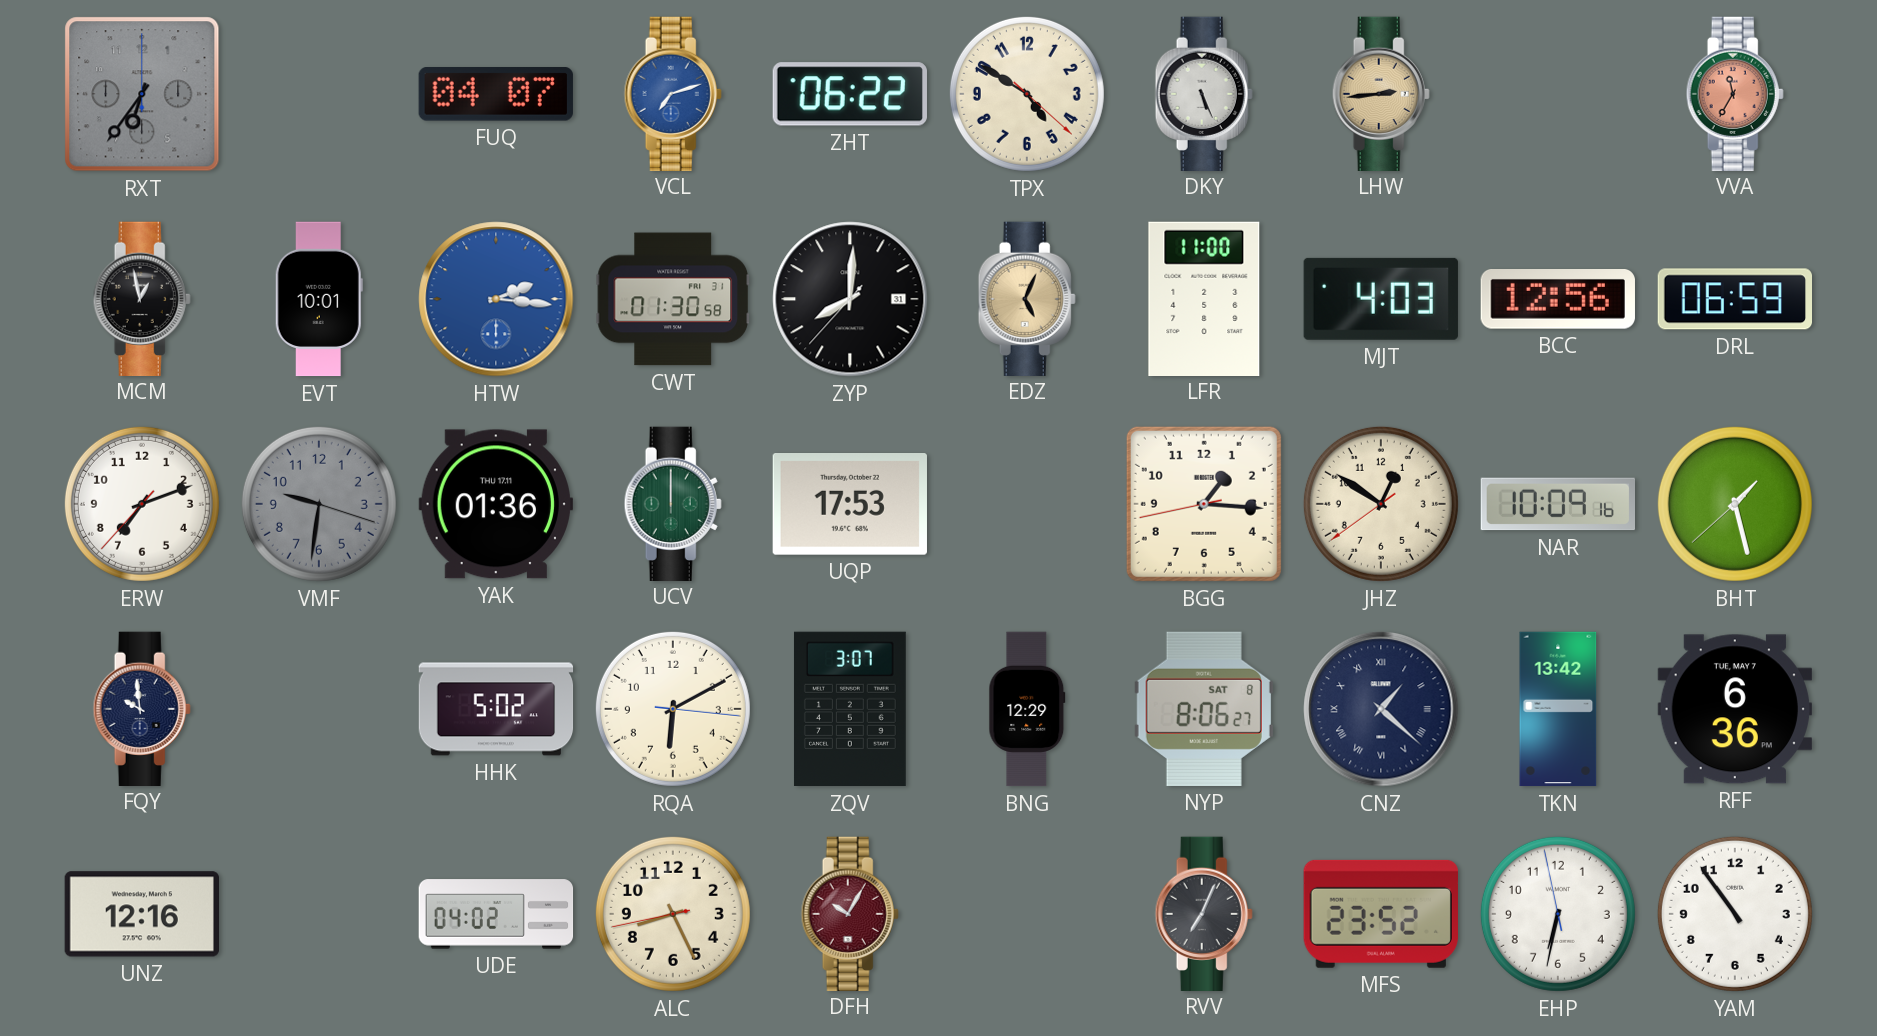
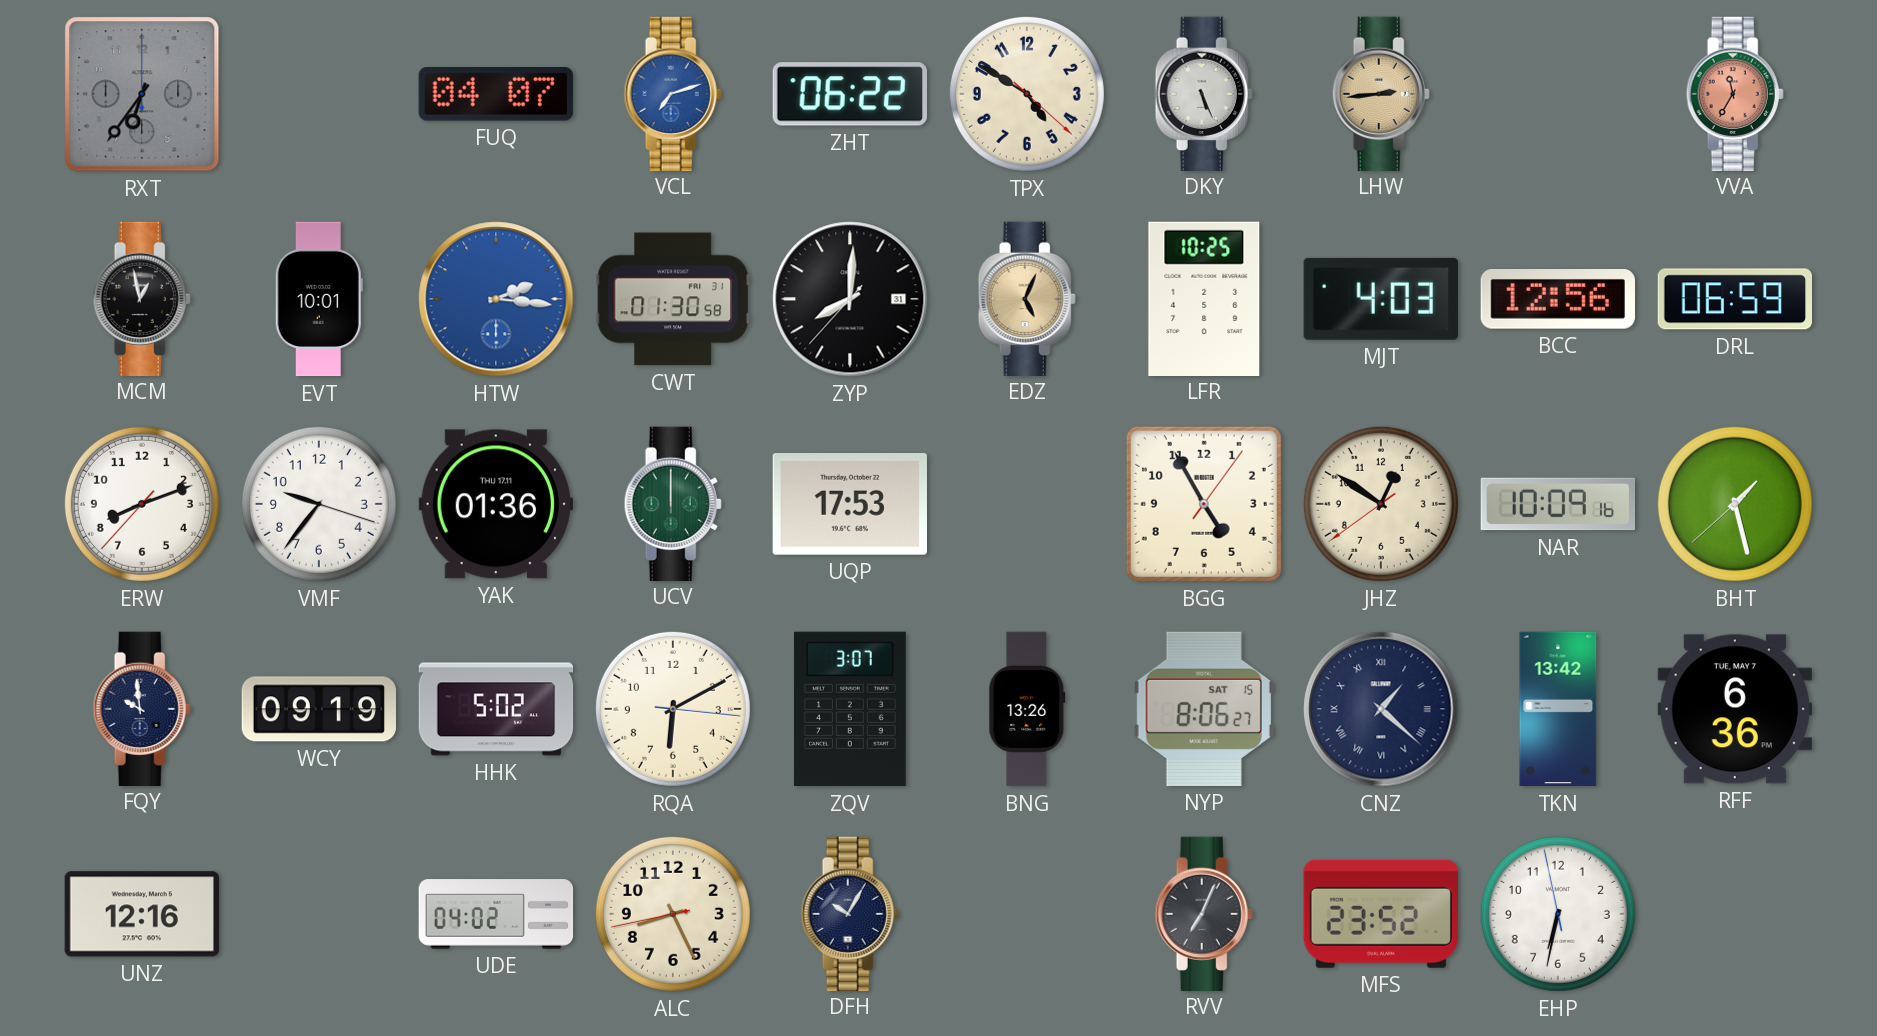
LFR: 11:00 -> 10:25 (1204, 298)
ERW: 7:11 -> 8:11 (142, 504)
VMF: 9:31 -> 9:36 (319, 504)
VMF dial: grey -> white (319, 504)
BGG: 1:15 -> 4:55 (1204, 504)
WCY: none -> 09:19 (318, 709)
BNG: 12:29 -> 13:26 (1027, 709)
NYP date: SAT 8 -> SAT 15 (1204, 709)
DFH dial: burgundy -> navy (850, 913)
YAM: 10:54 -> none (1735, 914)
